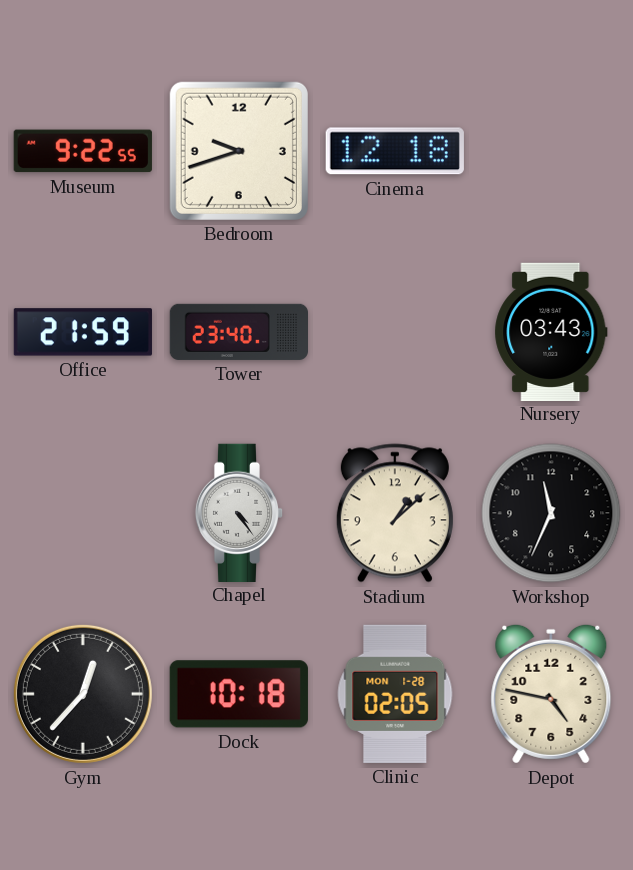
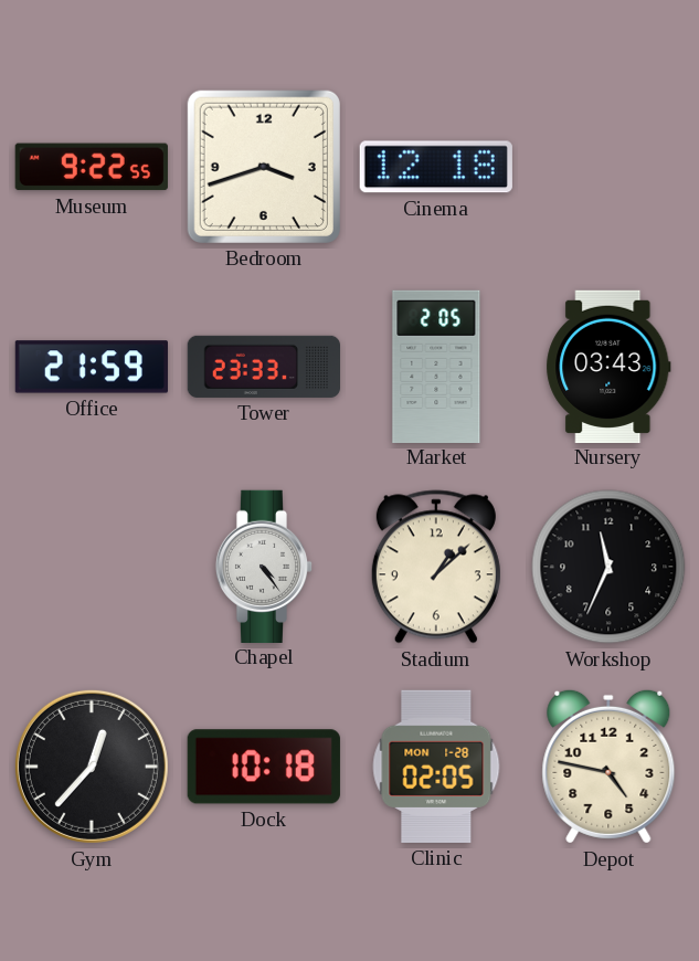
Bedroom: 9:42 -> 3:42 (264, 167)
Tower: 23:40 -> 23:33 (263, 367)
Market: none -> 2:05 (436, 366)
